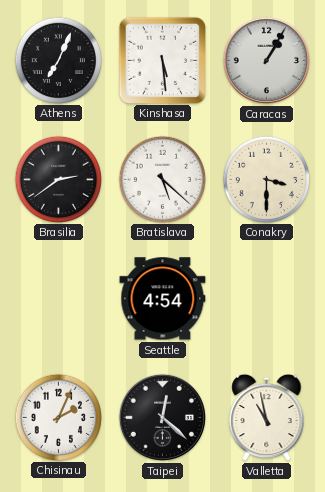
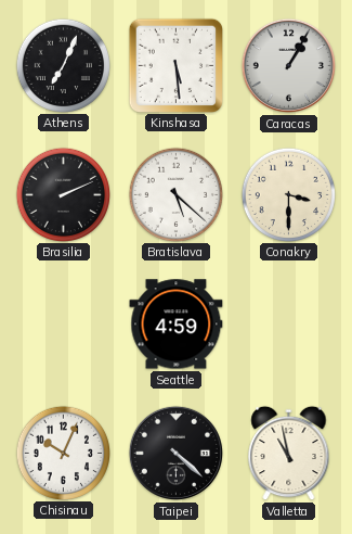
Brasilia: 2:39 -> 2:11 (63, 194)
Seattle: 4:54 -> 4:59 (177, 325)
Chisinau: 2:04 -> 10:04 (63, 453)
Taipei: 12:22 -> 4:22 (175, 453)
